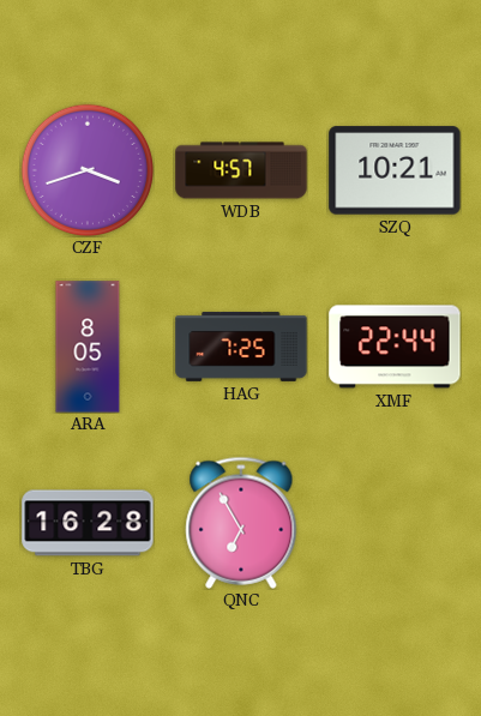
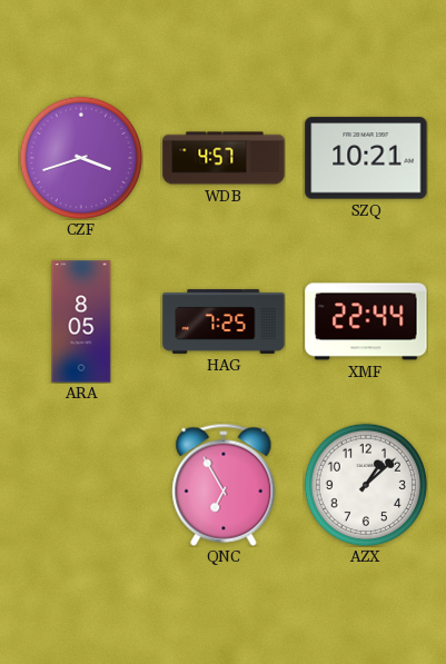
TBG: 16:28 -> none (88, 523)
AZX: none -> 1:08 (365, 484)
